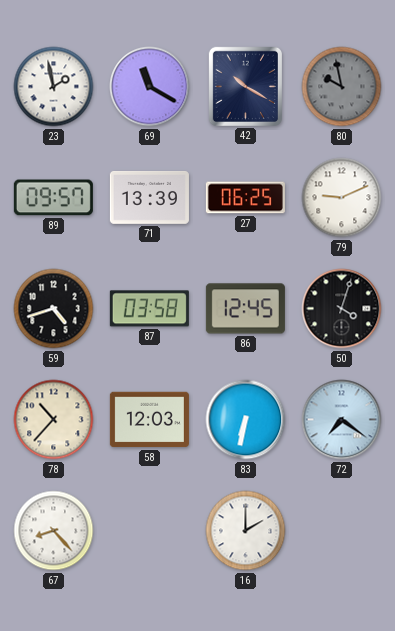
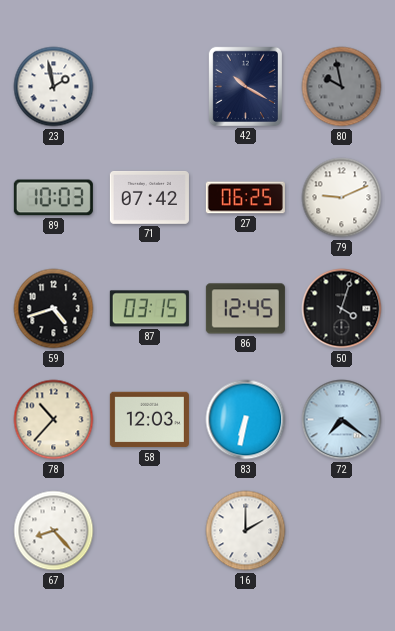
69: 11:20 -> none (150, 87)
89: 09:57 -> 10:03 (53, 198)
71: 13:39 -> 07:42 (149, 197)
87: 03:58 -> 03:15 (149, 309)
